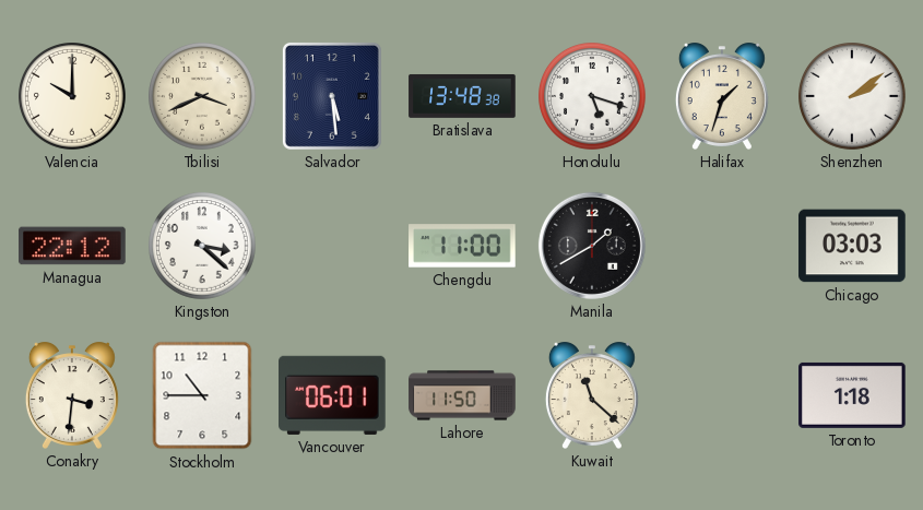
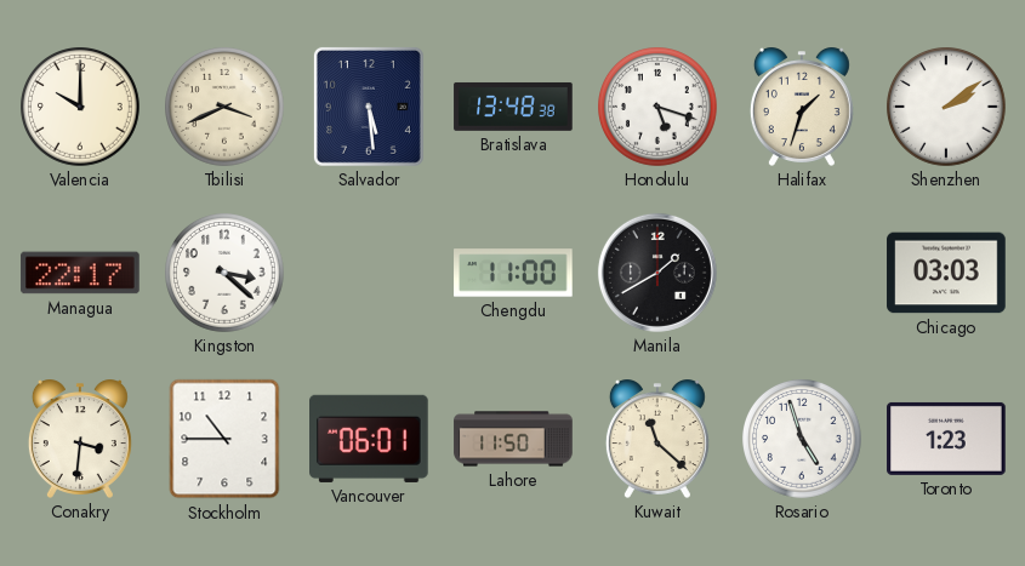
Managua: 22:12 -> 22:17 (80, 273)
Rosario: none -> 4:57 (803, 440)
Toronto: 1:18 -> 1:23 (946, 439)
